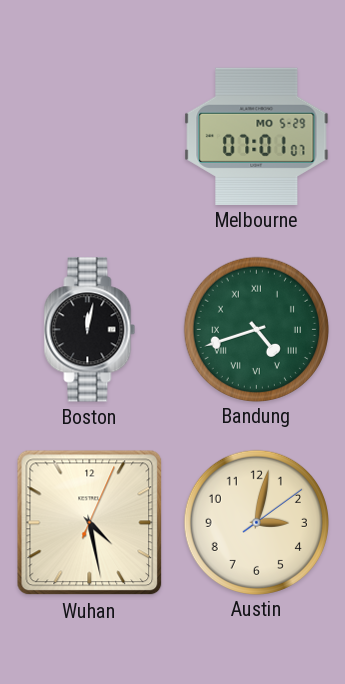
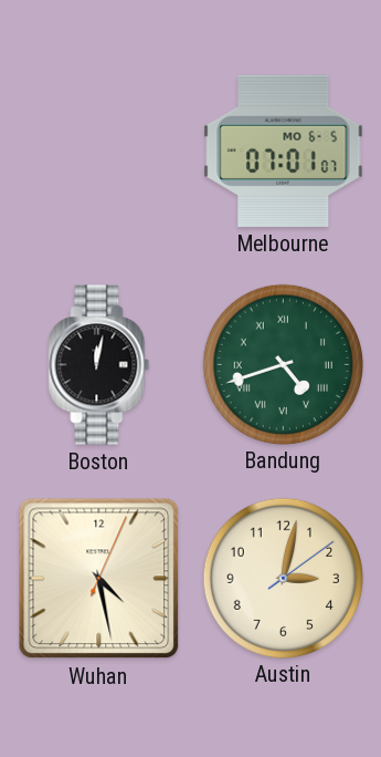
Melbourne date: MO 5-29 -> MO 6-5 (284, 151)
